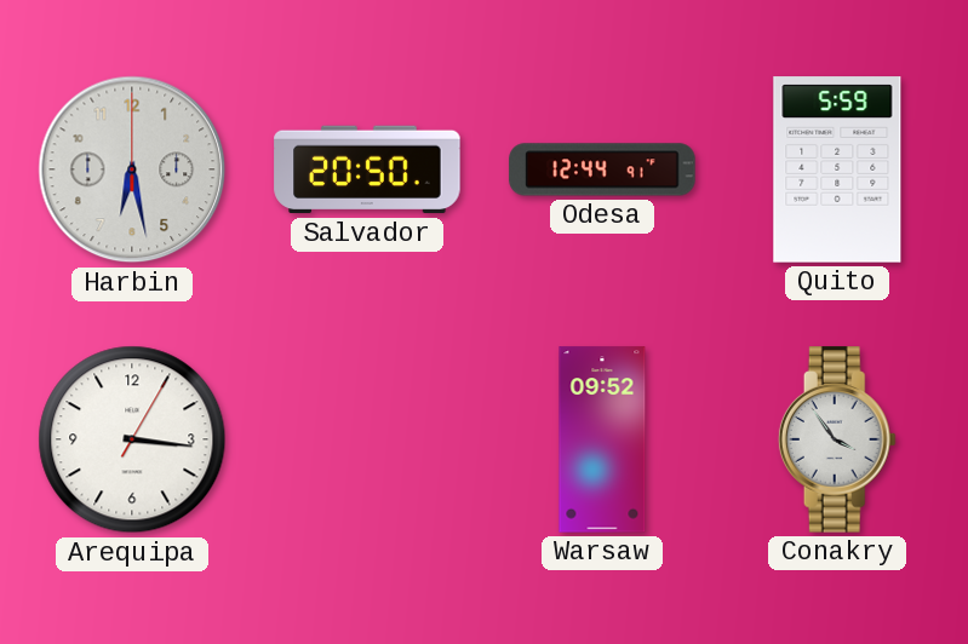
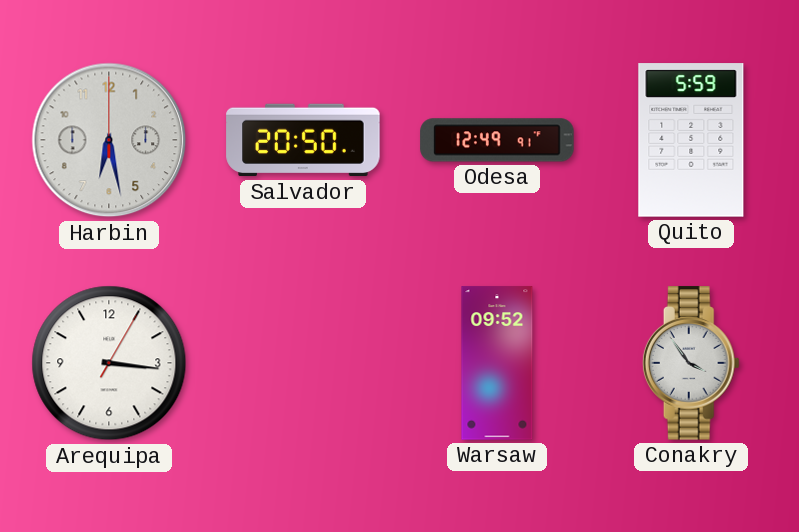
Odesa: 12:44 -> 12:49 (497, 140)
